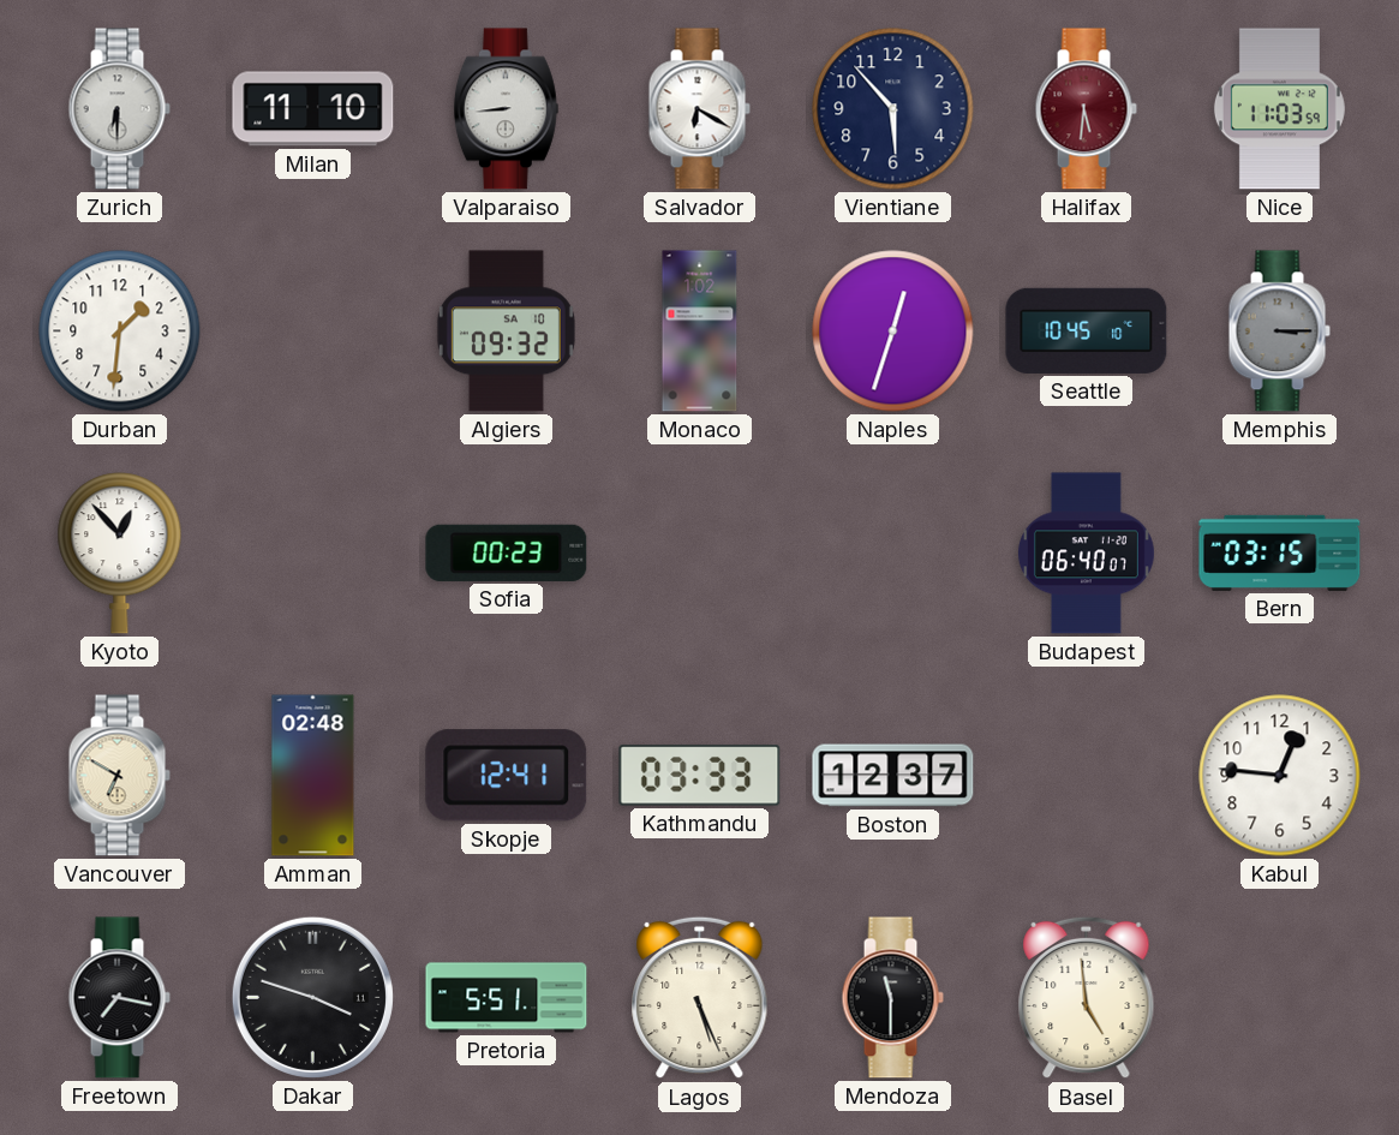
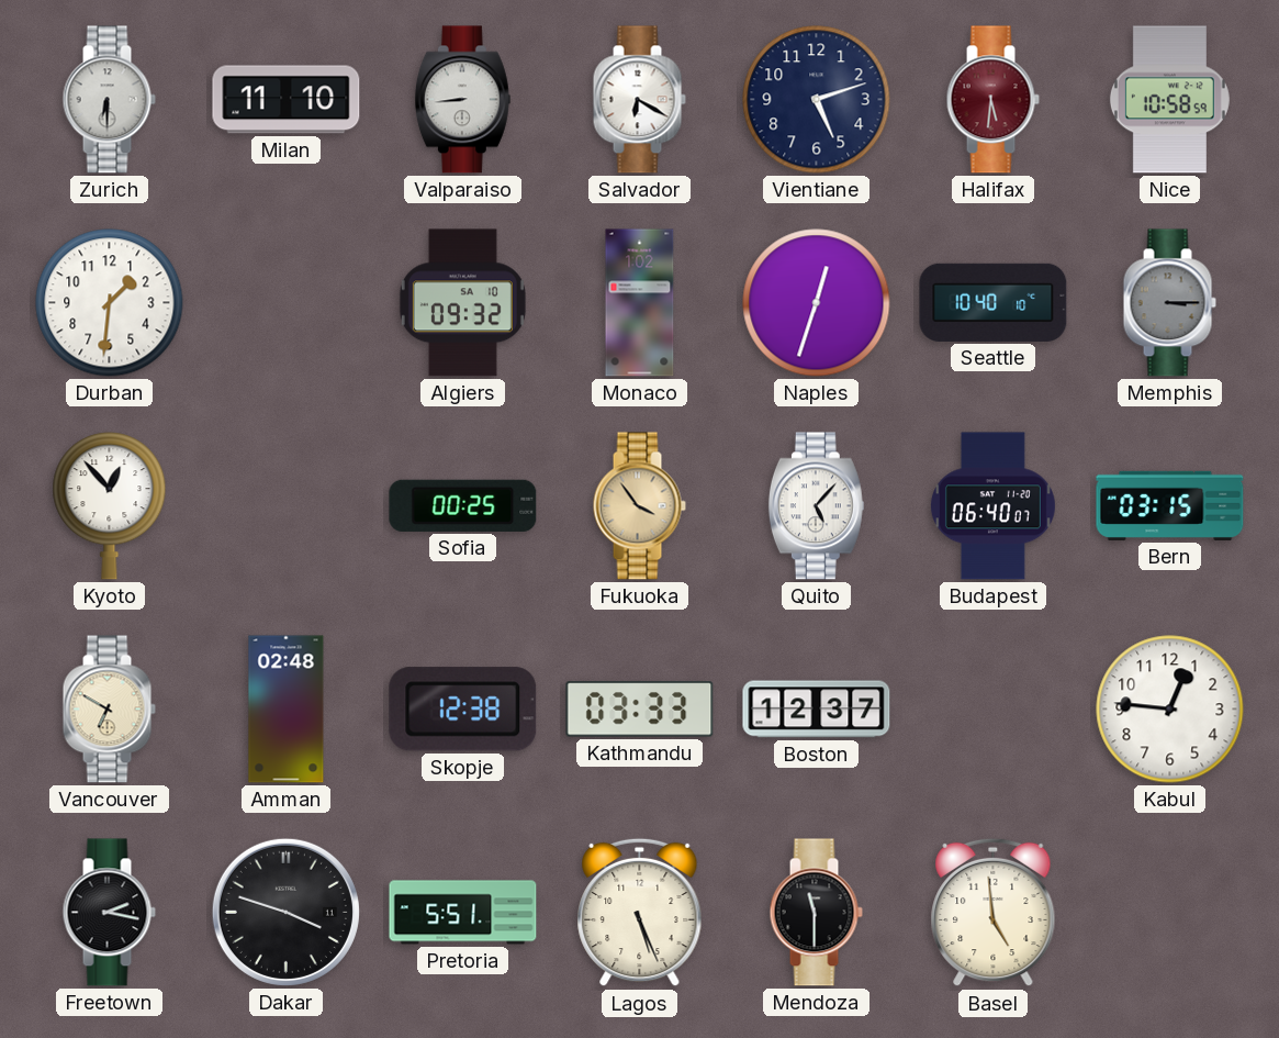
Vientiane: 5:53 -> 5:12 (817, 100)
Nice: 11:03 -> 10:58 (1169, 100)
Seattle: 10:45 -> 10:40 (994, 302)
Sofia: 00:23 -> 00:25 (463, 505)
Fukuoka: none -> 3:54 (639, 506)
Quito: none -> 5:07 (816, 506)
Skopje: 12:41 -> 12:38 (463, 710)
Freetown: 7:17 -> 2:17 (109, 913)
